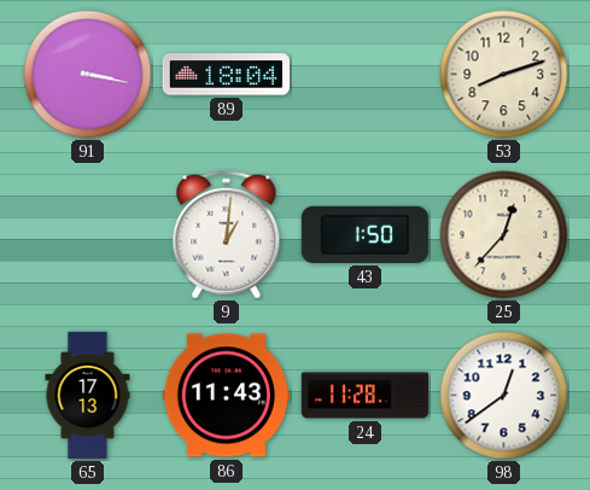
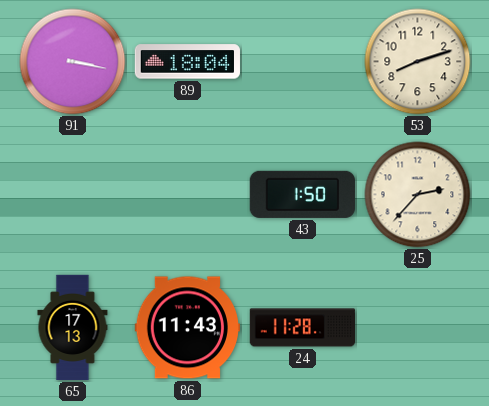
9: 1:01 -> none (227, 235)
25: 12:37 -> 2:37 (418, 195)
98: 12:39 -> none (504, 396)
